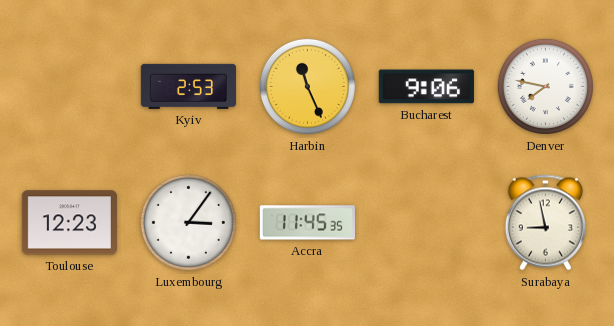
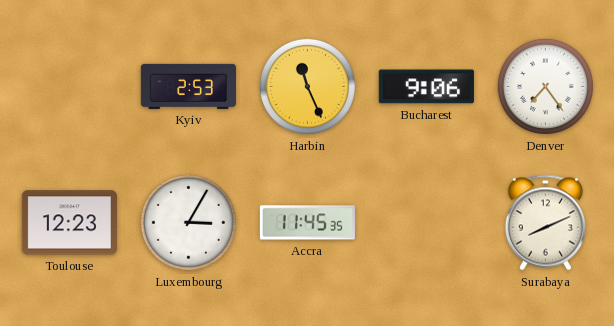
Denver: 7:47 -> 7:24 (545, 86)
Luxembourg: 3:06 -> 3:05 (188, 222)
Surabaya: 8:58 -> 8:11 (545, 223)
